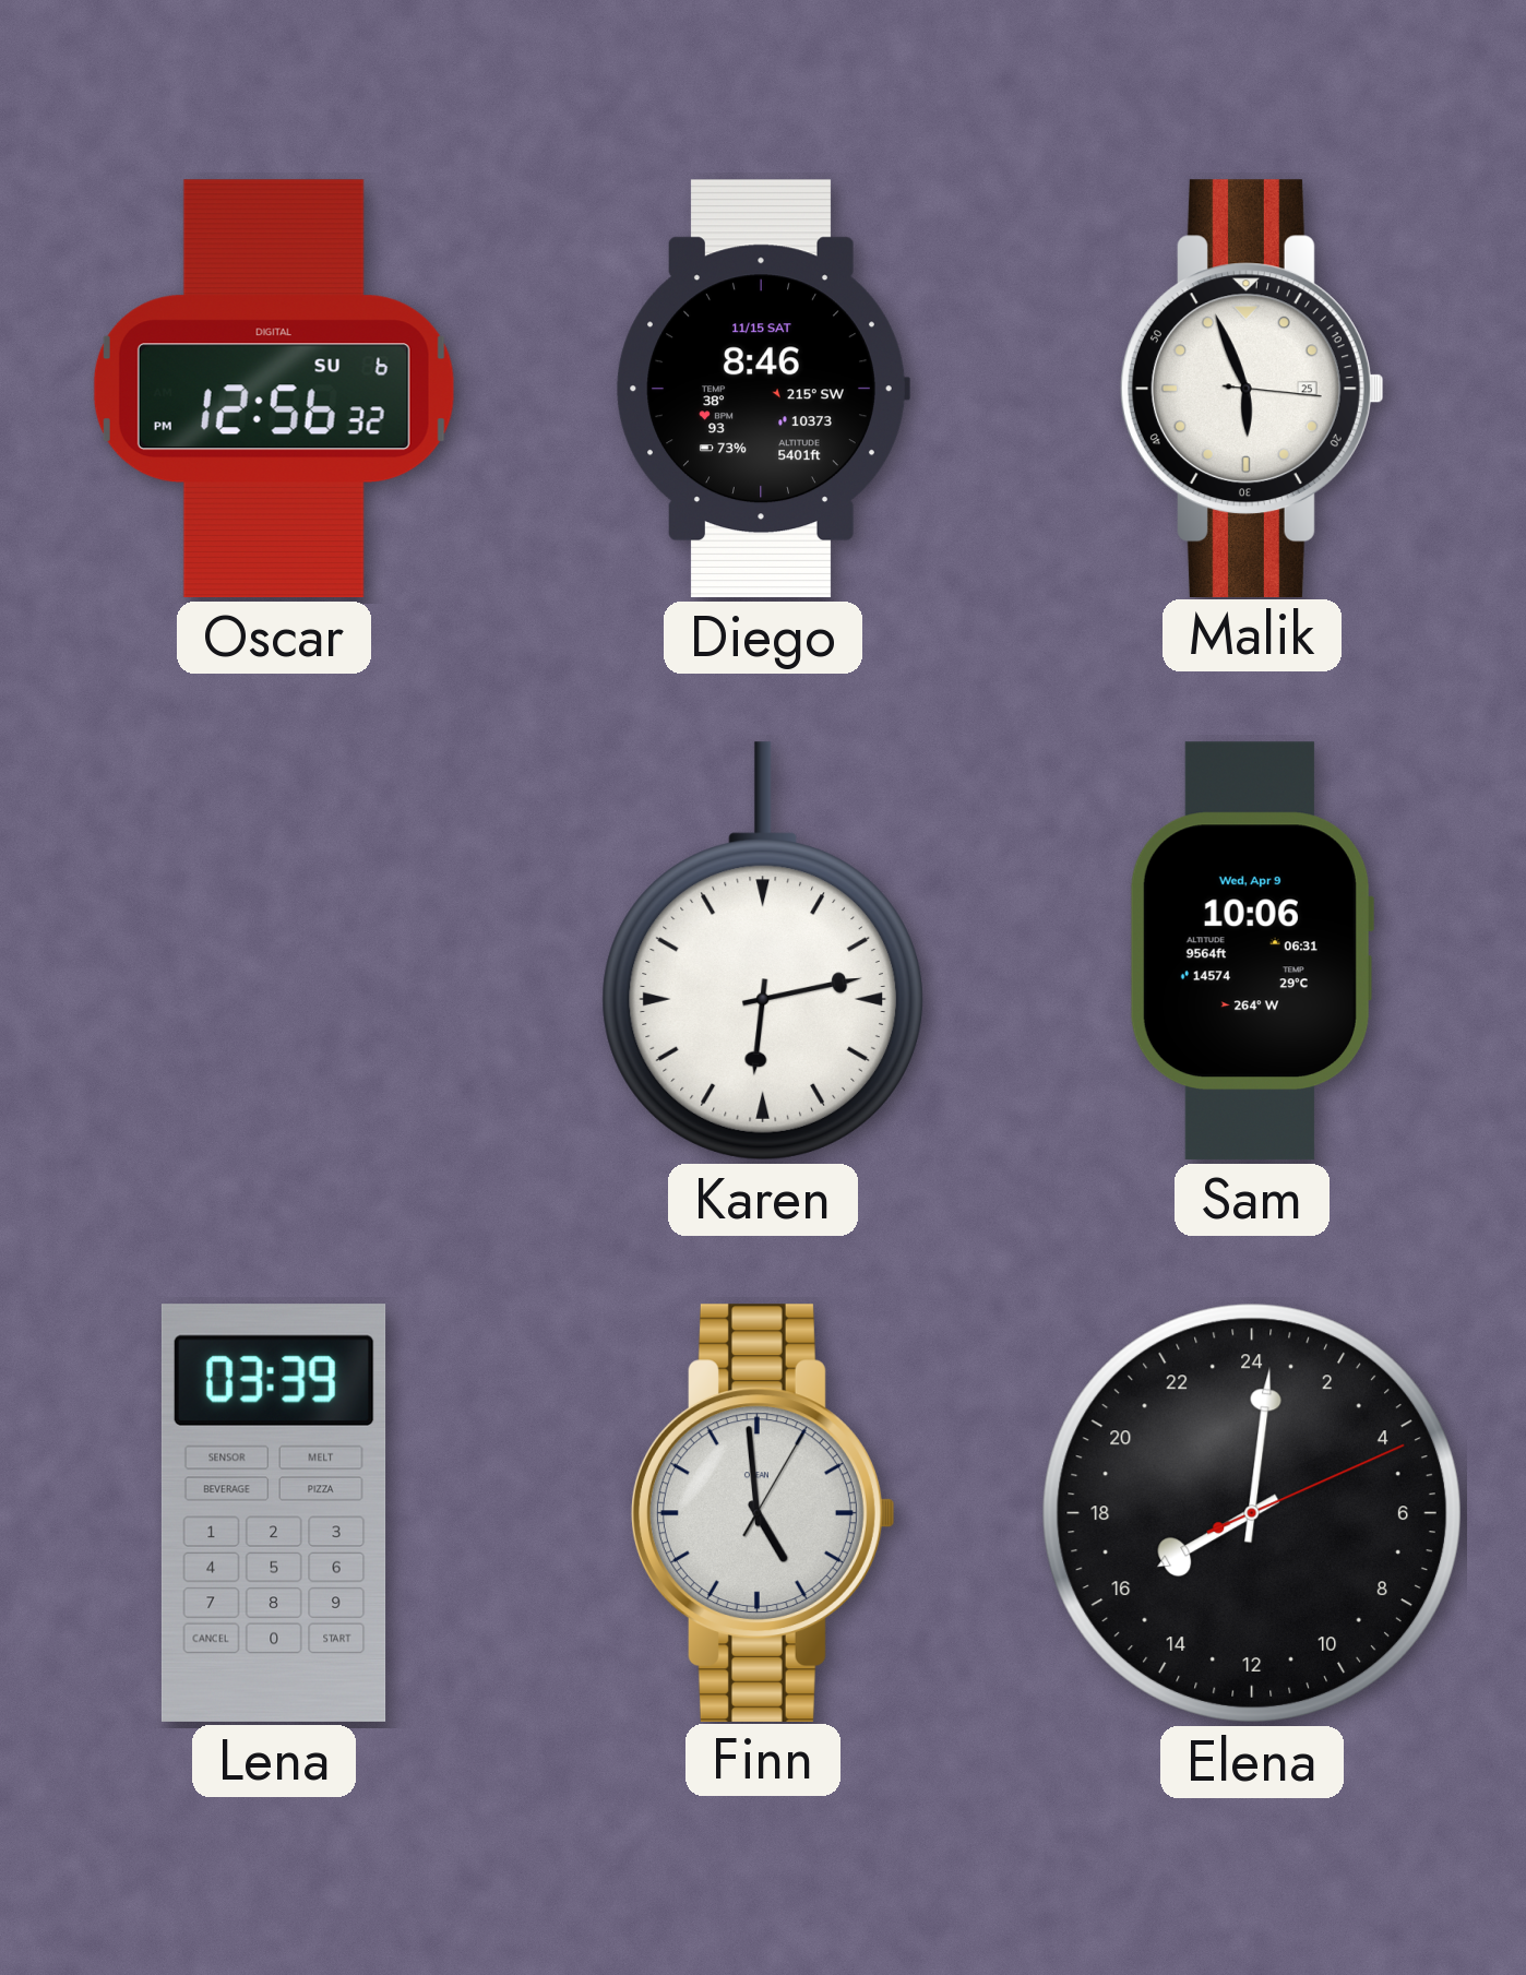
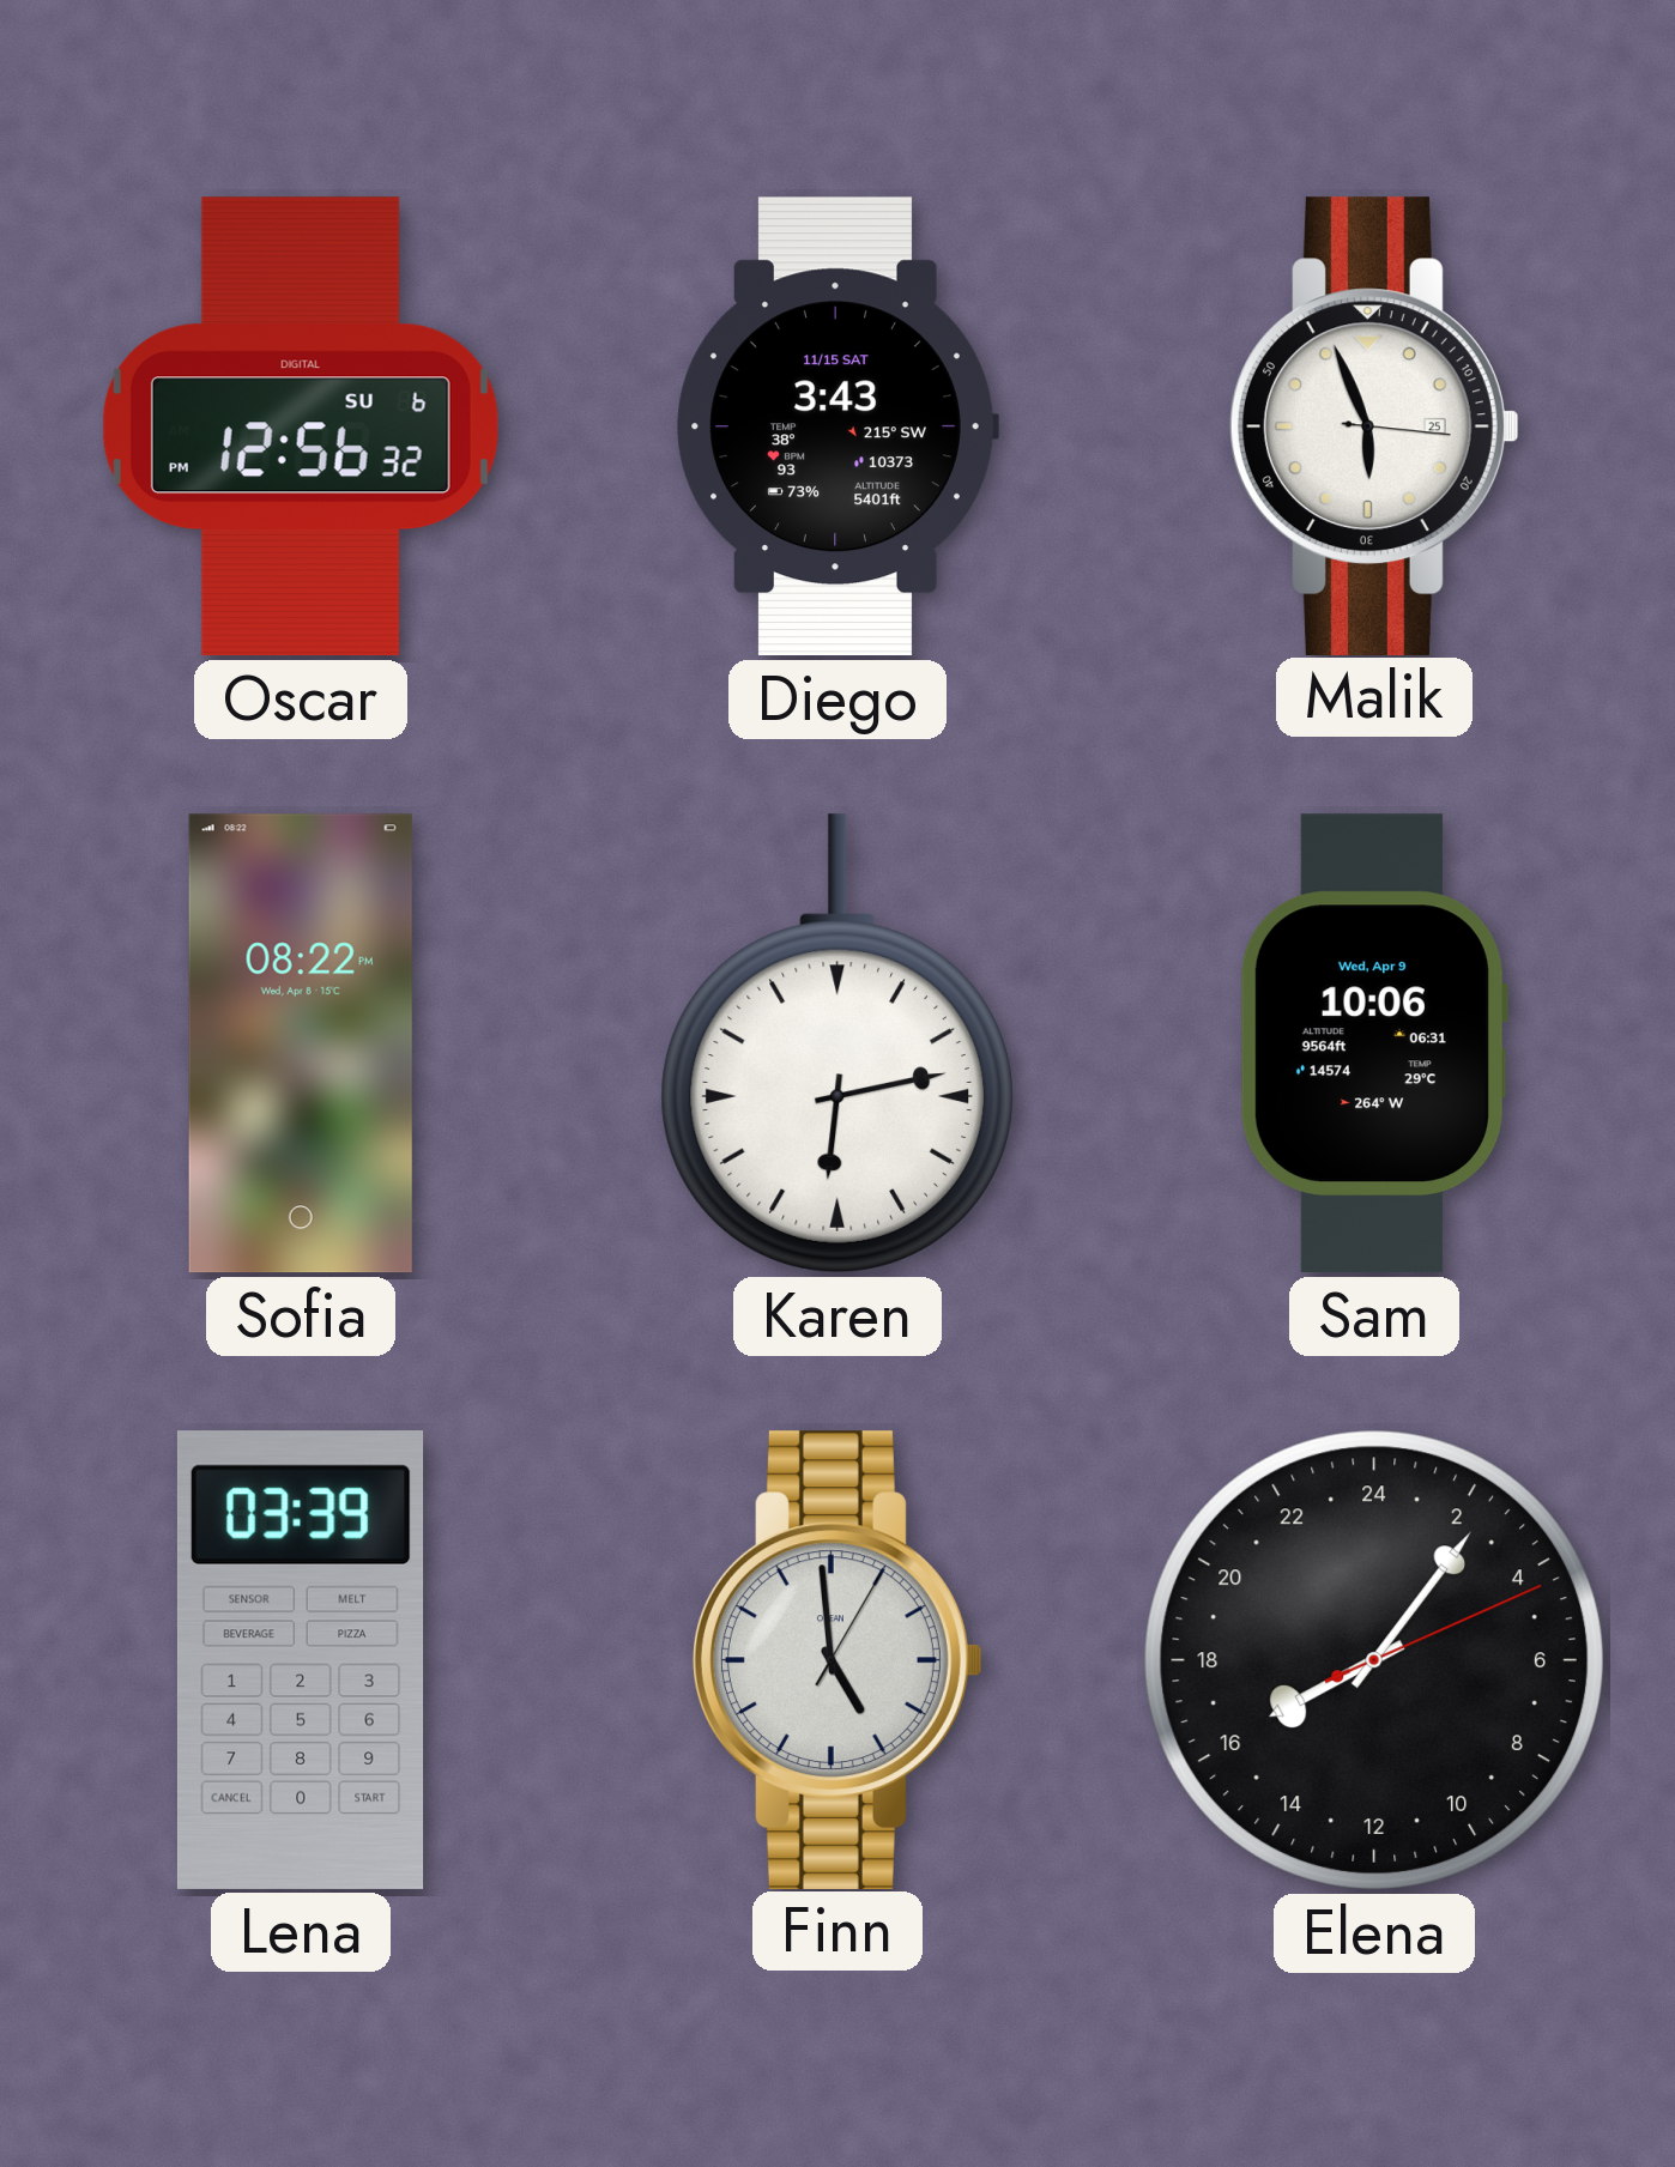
Diego: 8:46 -> 3:43 (837, 426)
Sofia: none -> 08:22 (301, 1043)
Elena: 16:01 -> 16:06 (1374, 1660)
